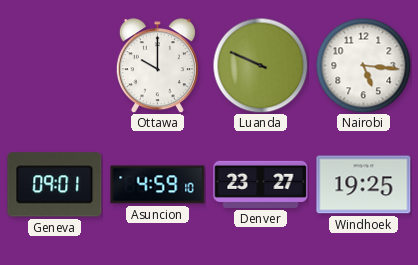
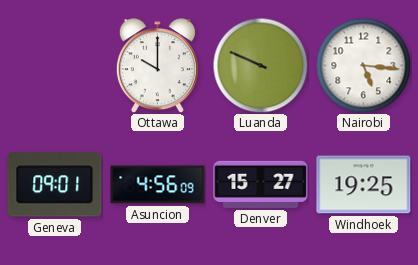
Asuncion: 4:59 -> 4:56 (158, 185)
Denver: 23:27 -> 15:27 (261, 184)
